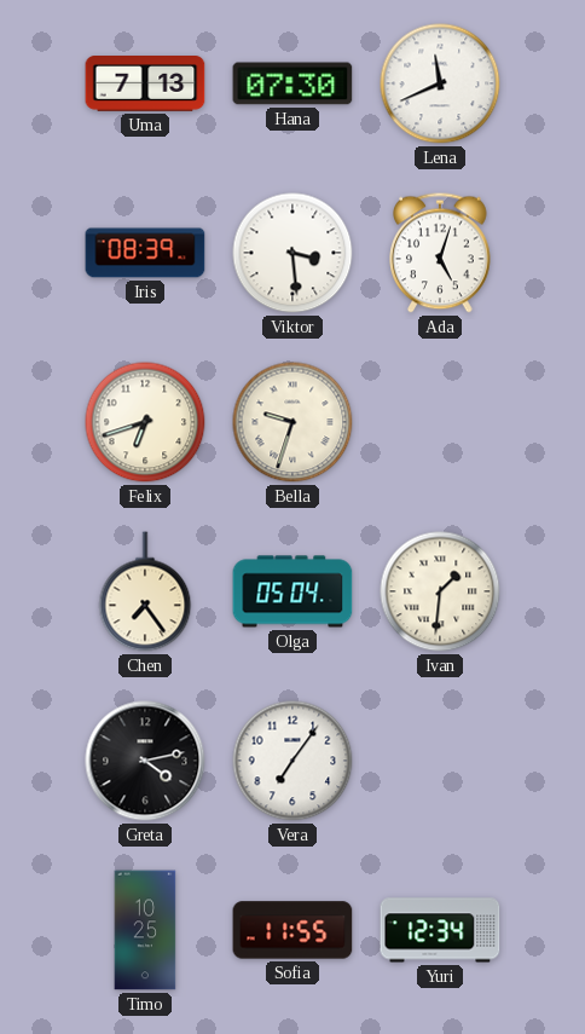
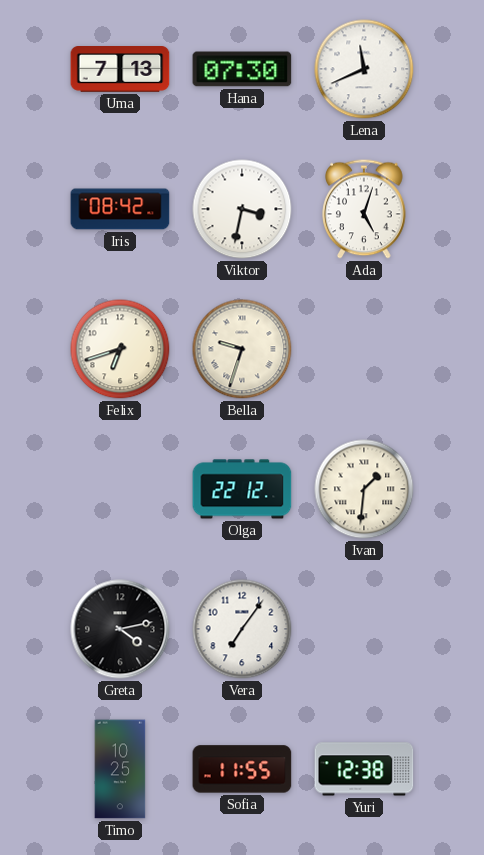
Iris: 08:39 -> 08:42 (120, 209)
Viktor: 3:29 -> 3:32 (242, 209)
Chen: 7:24 -> none (145, 591)
Olga: 05:04 -> 22:12 (242, 489)
Yuri: 12:34 -> 12:38 (364, 769)
